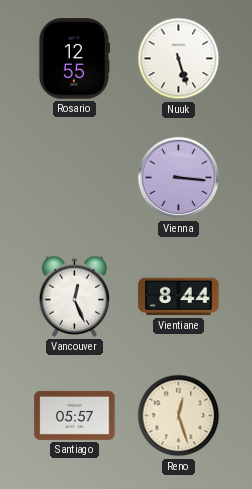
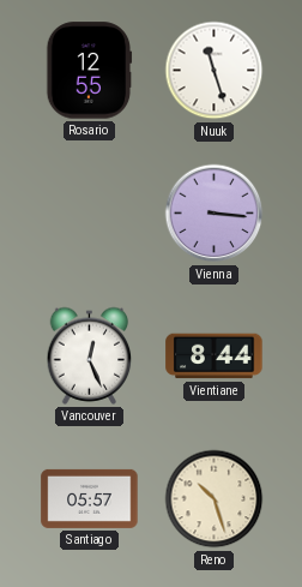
Nuuk: 5:27 -> 11:27 (215, 71)
Reno: 12:27 -> 10:27 (215, 499)
